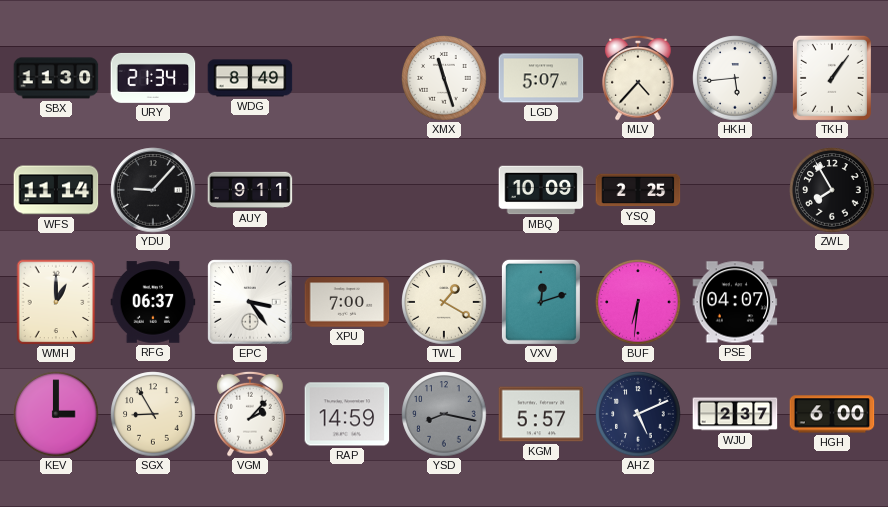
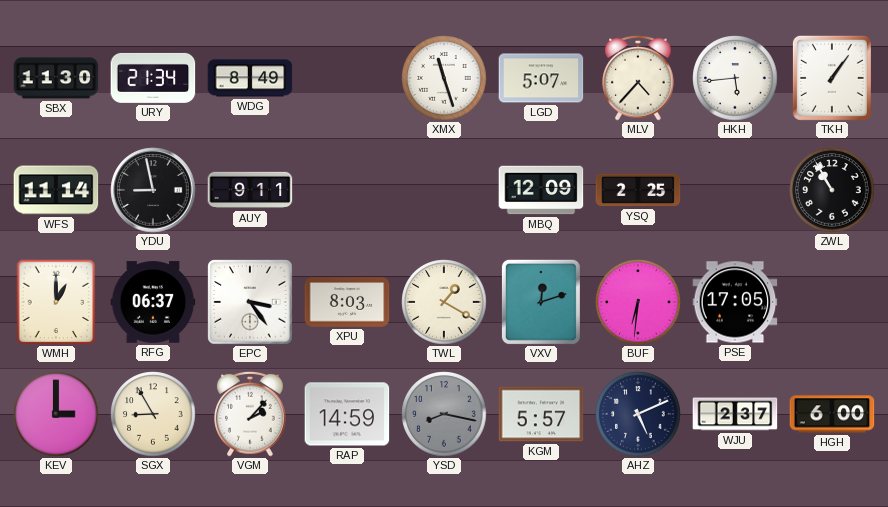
YDU: 9:07 -> 8:58 (153, 190)
MBQ: 10:09 -> 12:09 (541, 190)
ZWL: 7:55 -> 10:55 (832, 190)
XPU: 7:00 -> 8:03 (347, 302)
PSE: 04:07 -> 17:05 (735, 302)
